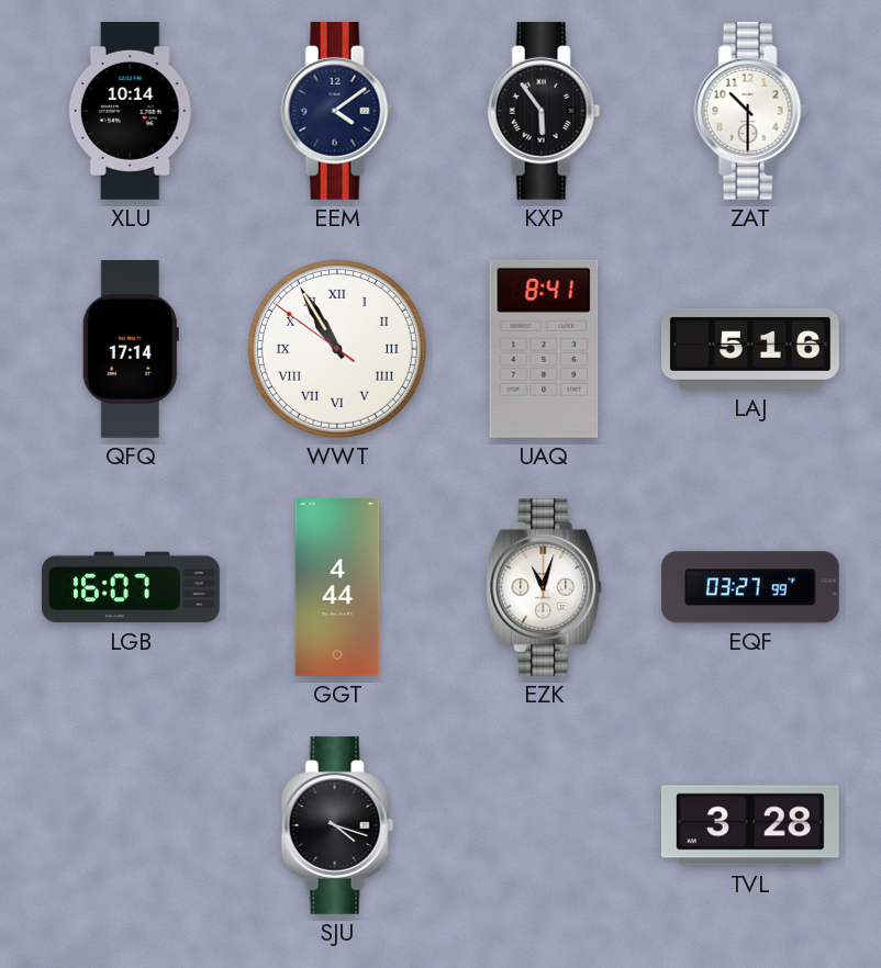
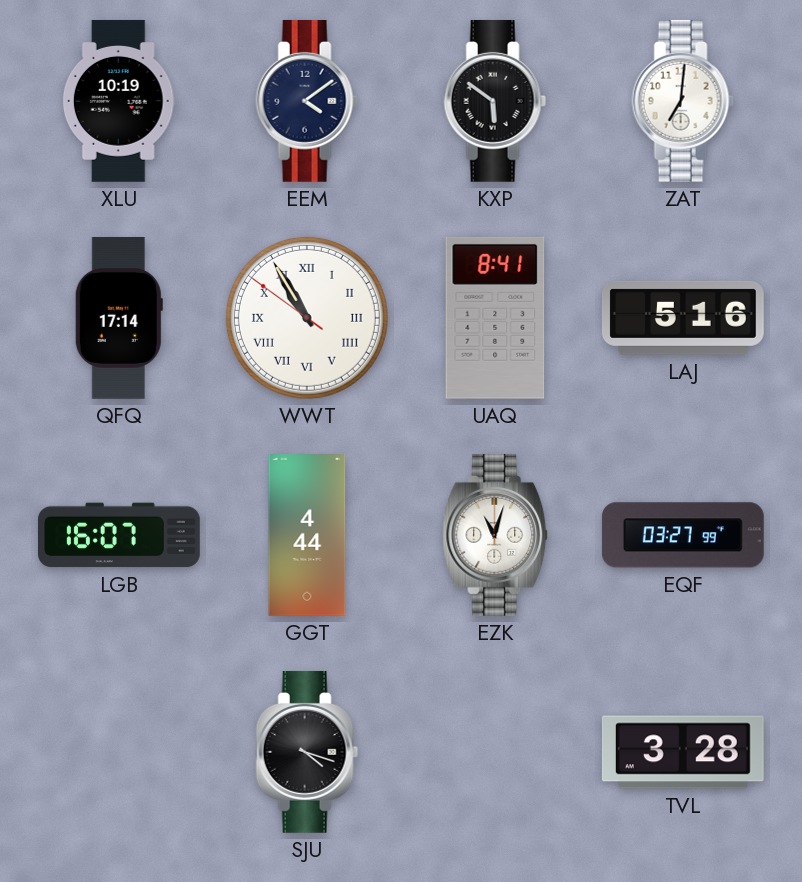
XLU: 10:14 -> 10:19 (119, 101)
KXP: 5:54 -> 5:51 (495, 101)
ZAT: 10:30 -> 7:01 (683, 101)
